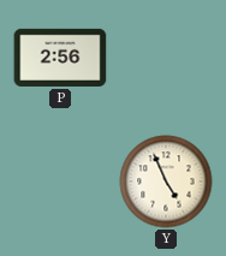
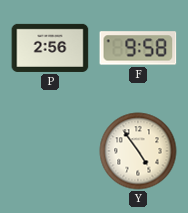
F: none -> 9:58 (138, 48)
Y: 4:56 -> 4:54 (138, 151)
